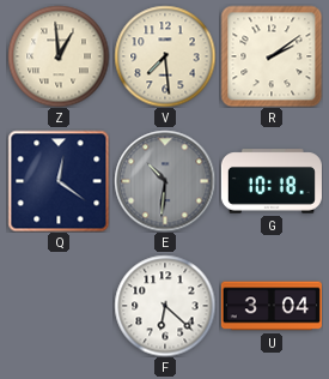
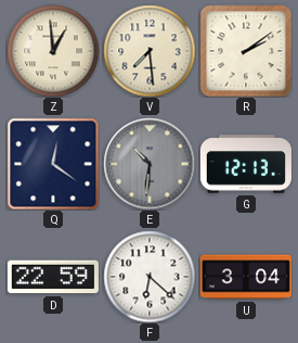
G: 10:18 -> 12:13 (246, 164)
D: none -> 22:59 (53, 277)
